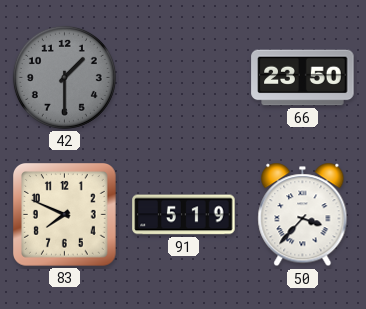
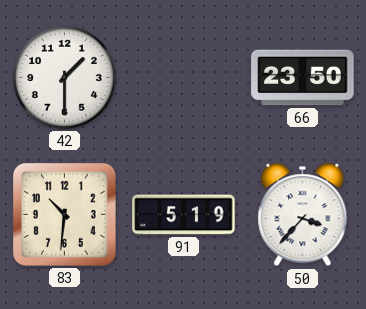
42 dial: grey -> white (64, 77)
83: 7:49 -> 10:31 (65, 215)
